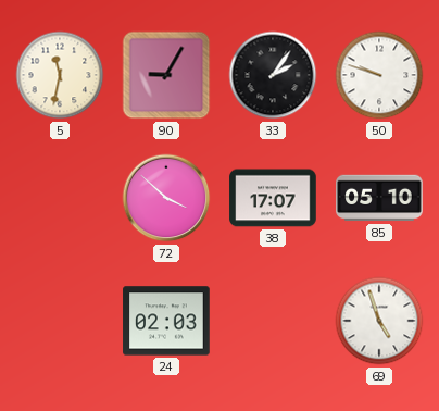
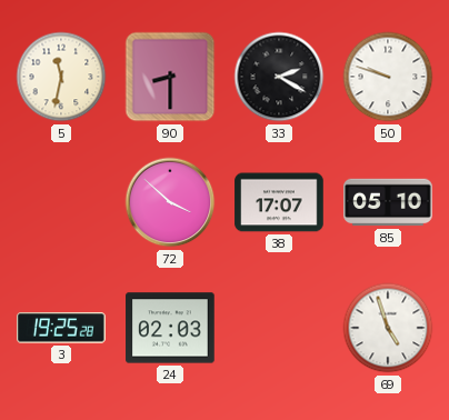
90: 9:05 -> 8:30 (170, 77)
33: 2:06 -> 2:20 (279, 77)
3: none -> 19:25 (61, 328)
